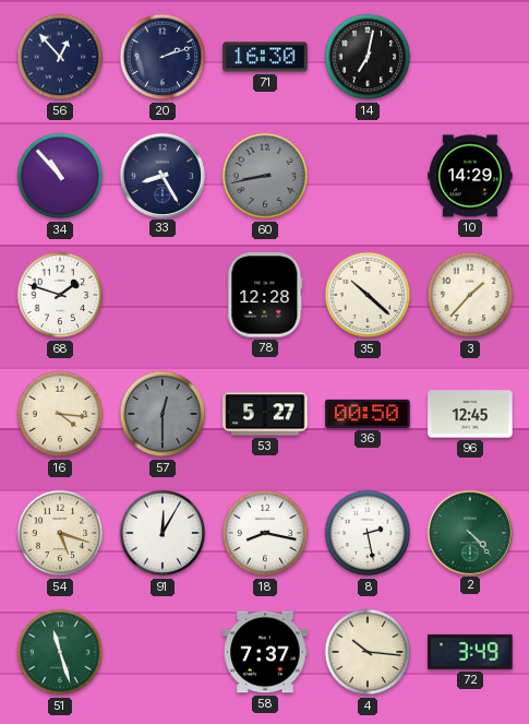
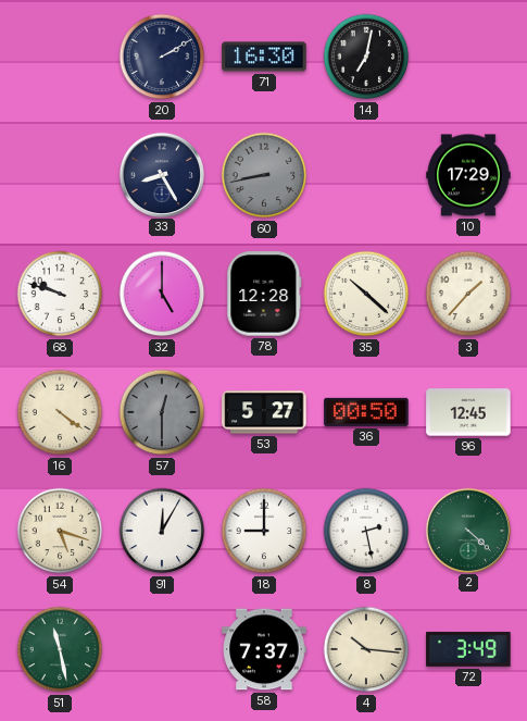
56: 12:53 -> none (60, 57)
20: 2:12 -> 2:10 (162, 57)
34: 10:53 -> none (60, 176)
10: 14:29 -> 17:29 (468, 175)
68: 1:48 -> 9:48 (60, 294)
32: none -> 5:00 (162, 294)
16: 4:16 -> 4:21 (60, 412)
18: 8:17 -> 9:00 (264, 531)
2: 4:23 -> 4:22 (467, 530)
51: 11:27 -> 11:28 (60, 649)
